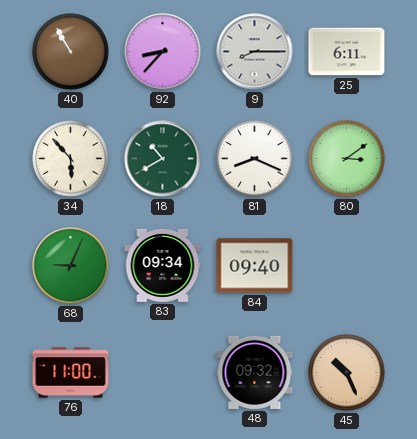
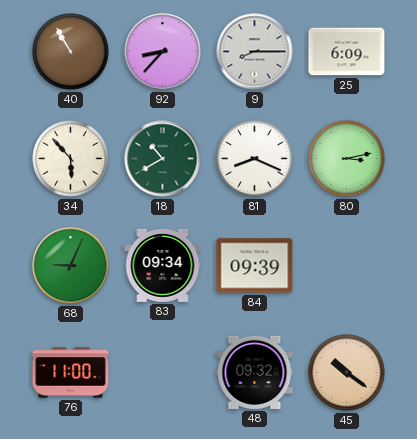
25: 6:11 -> 6:09 (347, 52)
80: 3:09 -> 3:13 (347, 159)
84: 09:40 -> 09:39 (255, 266)
45: 10:26 -> 10:21 (347, 373)
